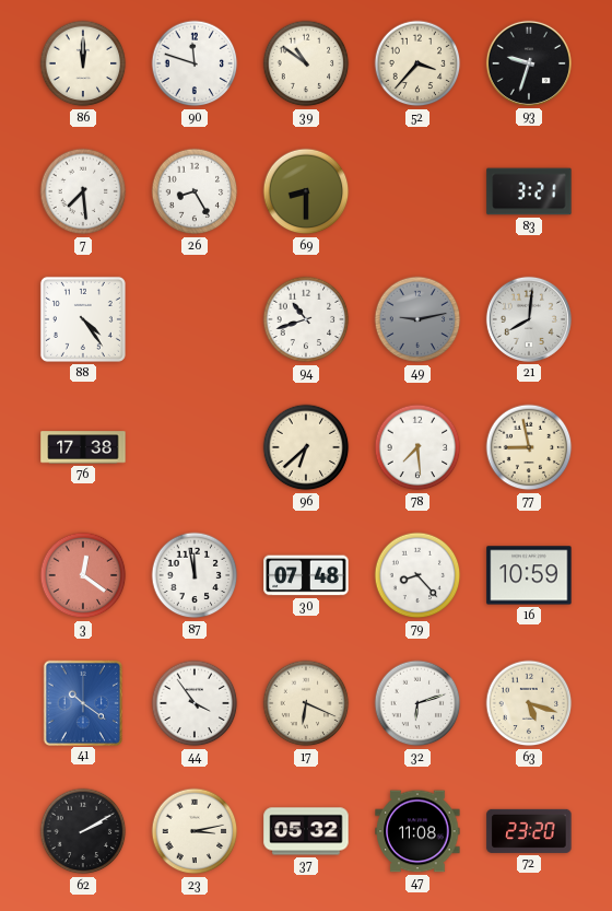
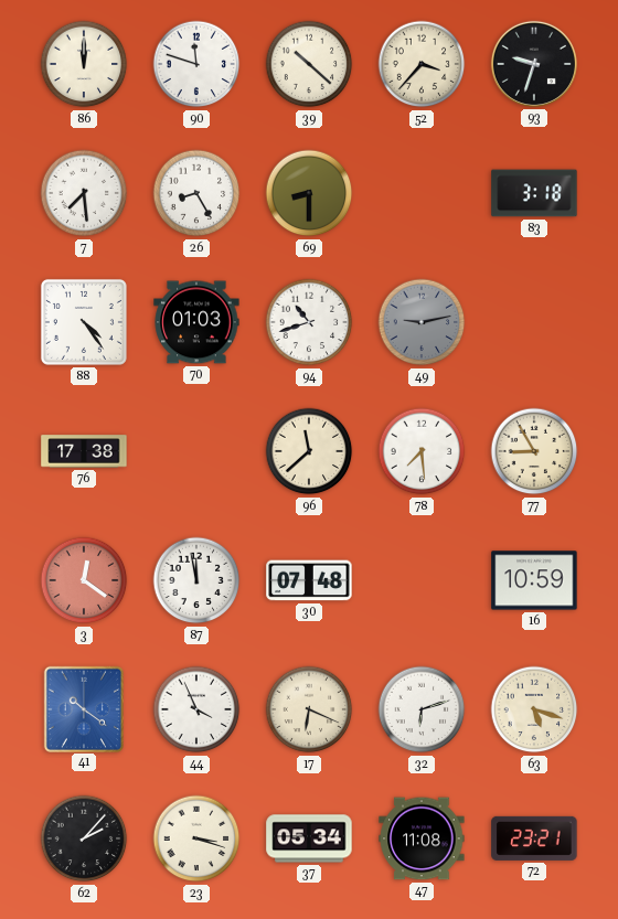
39: 10:51 -> 10:22 (309, 64)
83: 3:21 -> 3:18 (534, 193)
70: none -> 01:03 (196, 322)
21: 8:01 -> none (529, 319)
96: 6:38 -> 11:38 (309, 451)
77: 8:58 -> 8:55 (534, 451)
79: 8:23 -> none (417, 575)
44: 3:54 -> 3:56 (196, 709)
62: 2:10 -> 2:07 (84, 838)
23: 3:13 -> 3:18 (196, 838)
37: 05:32 -> 05:34 (309, 838)
72: 23:20 -> 23:21 (534, 838)
